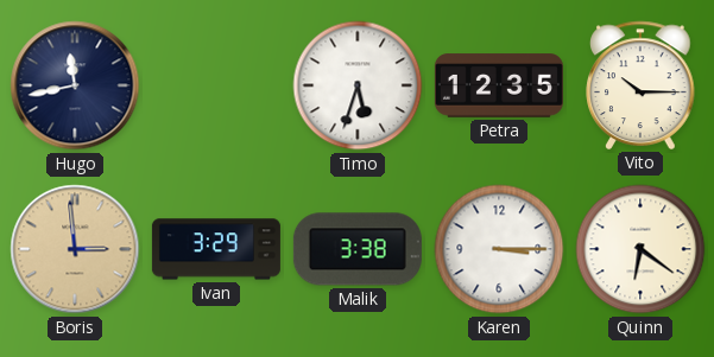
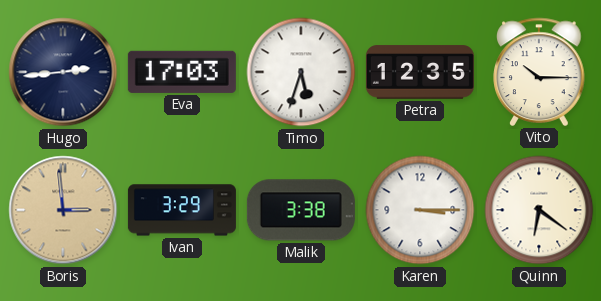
Hugo: 11:43 -> 2:44 (63, 72)
Eva: none -> 17:03 (182, 72)
